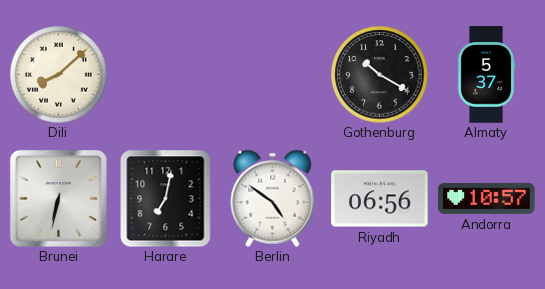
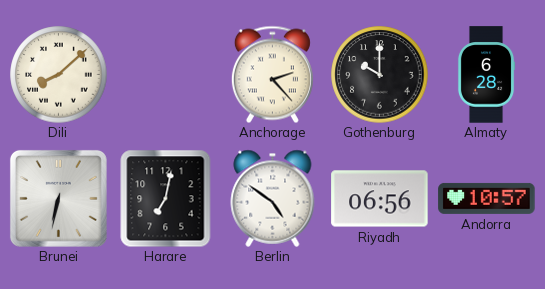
Anchorage: none -> 2:23 (272, 74)
Gothenburg: 10:20 -> 10:00 (380, 75)
Almaty: 5:37 -> 6:28 (486, 75)
